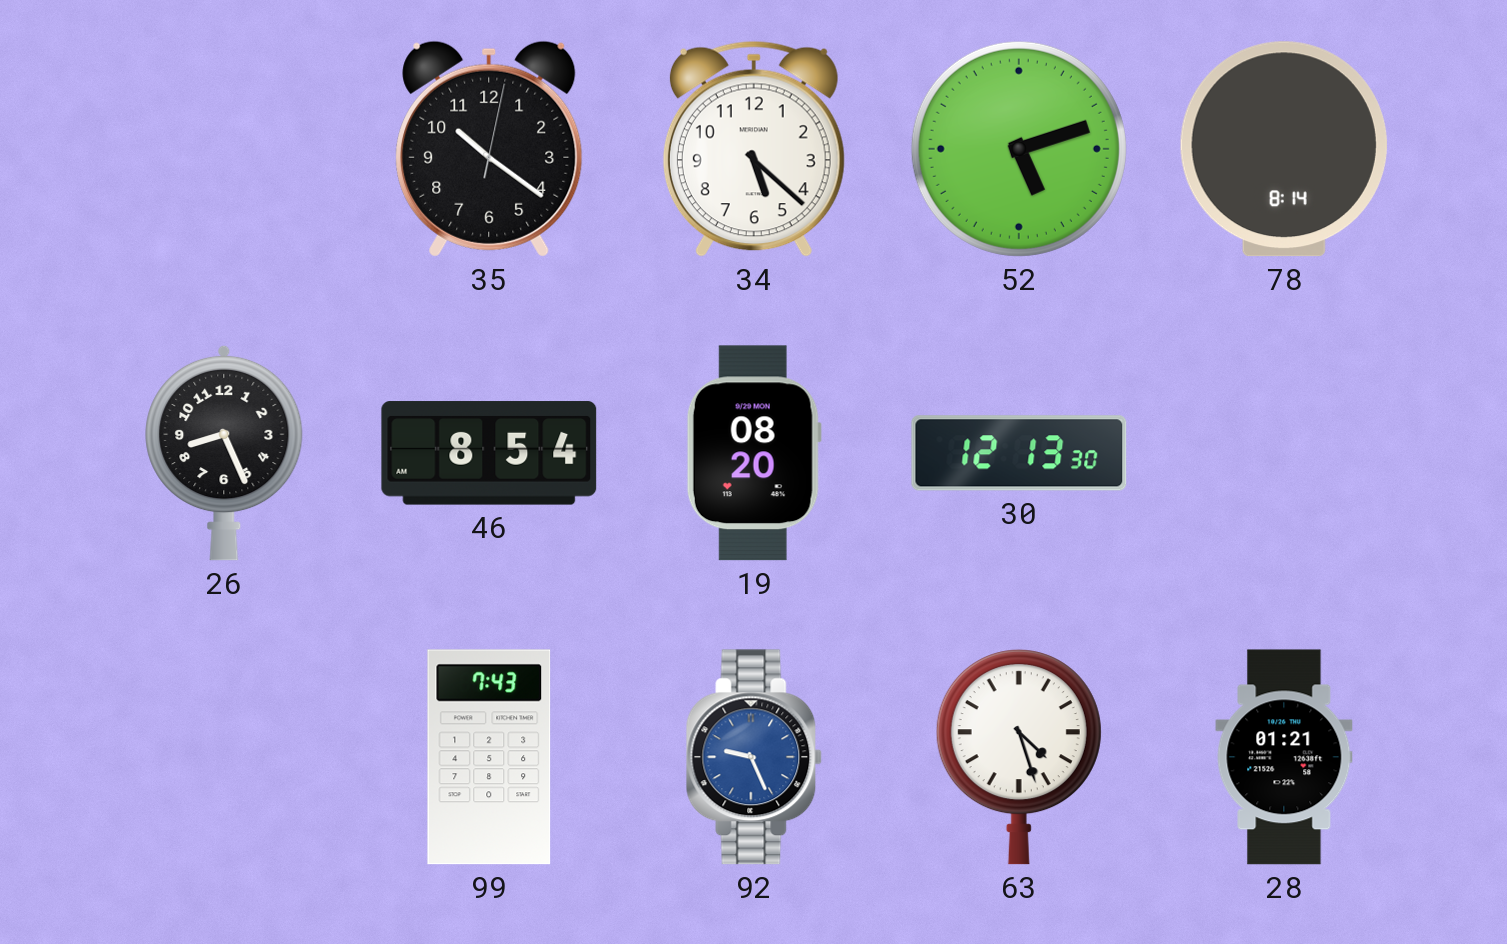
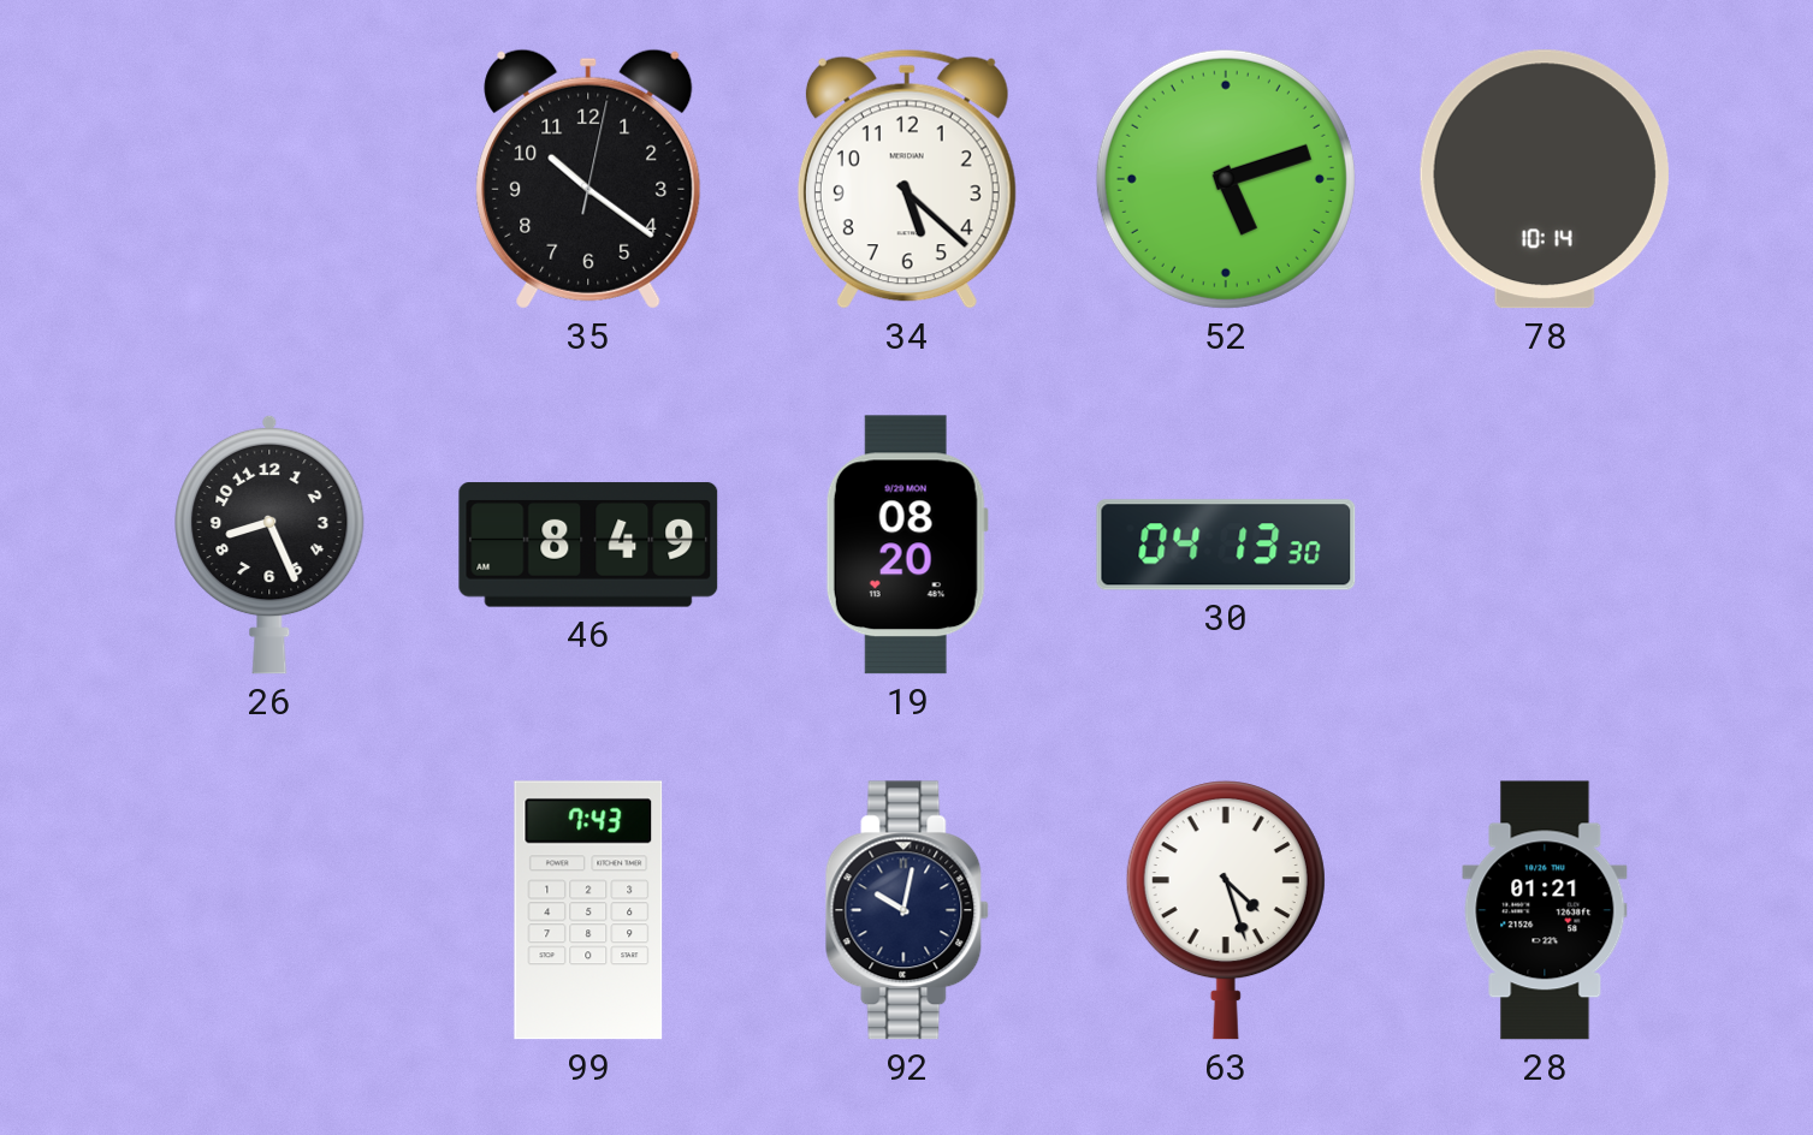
78: 8:14 -> 10:14 (1545, 179)
46: 8:54 -> 8:49 (588, 545)
30: 12:13 -> 04:13 (1226, 545)
92: 9:26 -> 10:02 (907, 910)
92 dial: blue -> navy (907, 910)
